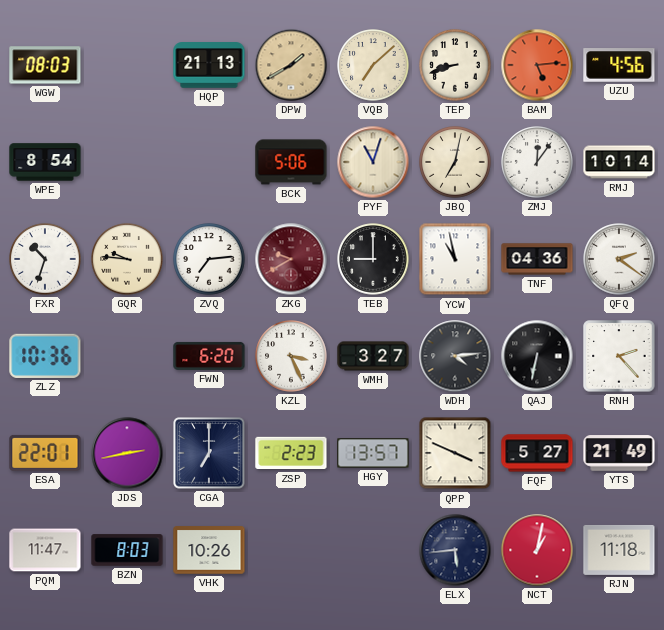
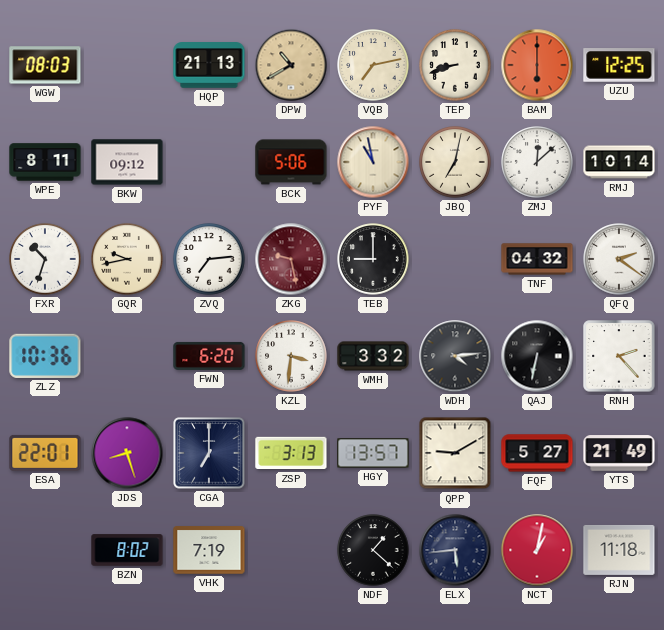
DPW: 1:40 -> 10:40 (291, 65)
VQB: 7:08 -> 7:13 (373, 65)
BAM: 5:14 -> 6:00 (537, 65)
UZU: 4:56 -> 12:25 (619, 65)
WPE: 8:54 -> 8:11 (45, 162)
BKW: none -> 09:12 (127, 162)
PYF: 11:03 -> 10:58 (373, 162)
ZMJ: 12:06 -> 12:08 (537, 162)
GQR: 9:46 -> 9:43 (127, 259)
ZKG: 9:40 -> 9:28 (291, 259)
YCW: 10:58 -> none (455, 259)
TNF: 04:36 -> 04:32 (537, 259)
KZL: 3:26 -> 3:31 (291, 356)
WMH: 3:27 -> 3:32 (373, 356)
JDS: 2:43 -> 8:27 (127, 453)
ZSP: 2:23 -> 3:13 (291, 453)
QPP: 3:49 -> 9:10 (455, 453)
PQM: 11:47 -> none (45, 550)
BZN: 8:03 -> 8:02 (127, 550)
VHK: 10:26 -> 7:19 (209, 550)
NDF: none -> 1:22 (373, 550)
